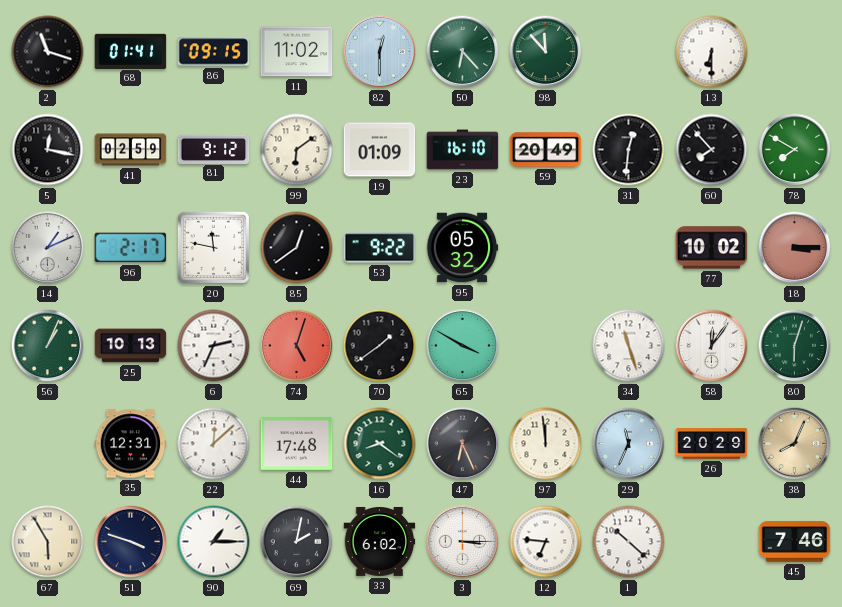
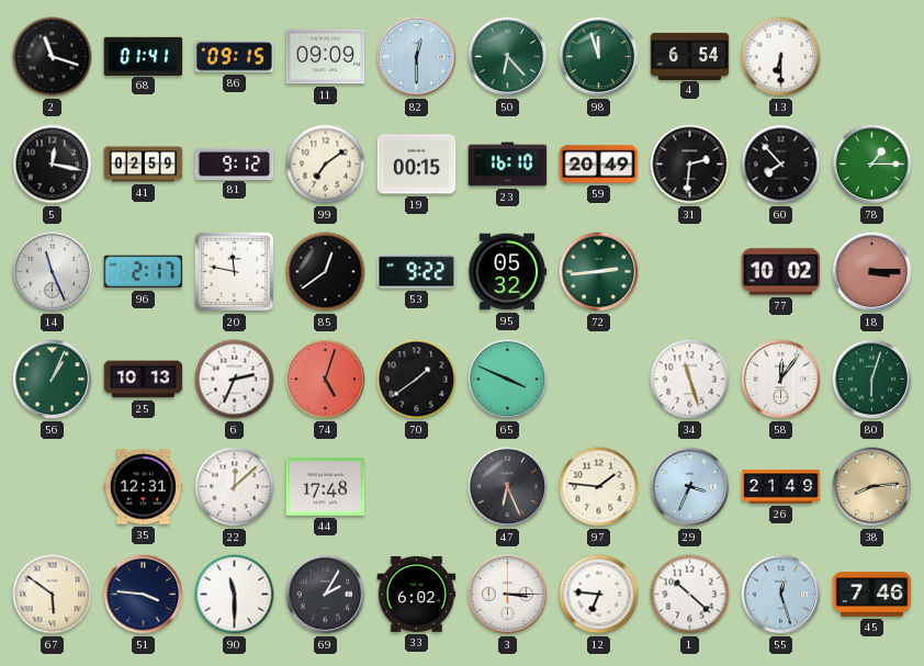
11: 11:02 -> 09:09 (326, 57)
98: 11:53 -> 11:57 (599, 57)
4: none -> 6:54 (690, 56)
99: 6:09 -> 7:09 (326, 165)
19: 01:09 -> 00:15 (417, 165)
31: 12:31 -> 2:31 (690, 165)
78: 7:50 -> 1:15 (872, 165)
14: 1:11 -> 11:26 (53, 272)
72: none -> 2:44 (599, 272)
65: 3:50 -> 3:49 (508, 380)
16: 8:21 -> none (380, 444)
97: 11:59 -> 1:46 (599, 487)
29: 11:34 -> 3:34 (690, 487)
26: 20:29 -> 21:49 (781, 487)
38: 8:04 -> 8:14 (872, 487)
67: 5:55 -> 5:51 (53, 595)
51: 3:48 -> 3:46 (144, 595)
90: 1:15 -> 11:30 (235, 595)
69: 2:02 -> 2:05 (326, 595)
55: none -> 12:27 (781, 595)
